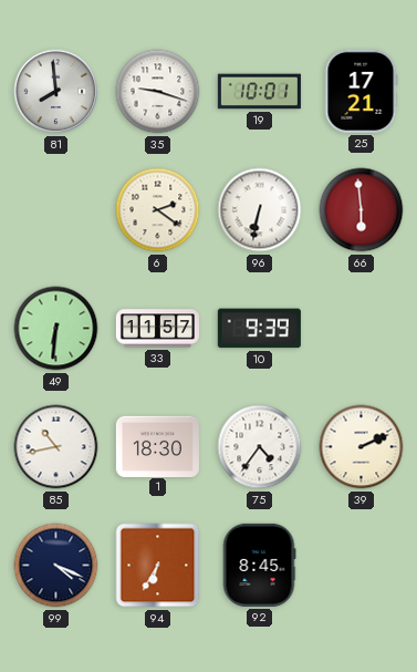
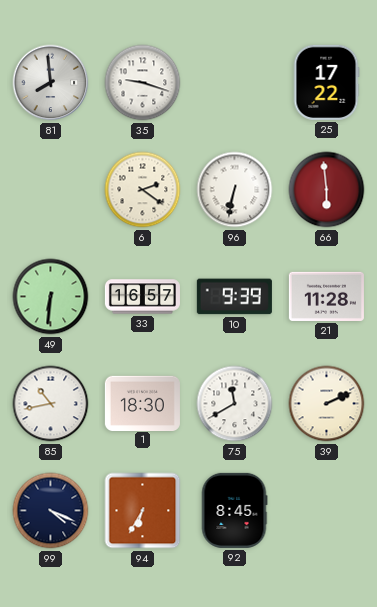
19: 10:01 -> none (259, 92)
25: 17:21 -> 17:22 (326, 82)
33: 11:57 -> 16:57 (142, 297)
21: none -> 11:28 (326, 296)
75: 4:36 -> 11:40 (235, 404)
